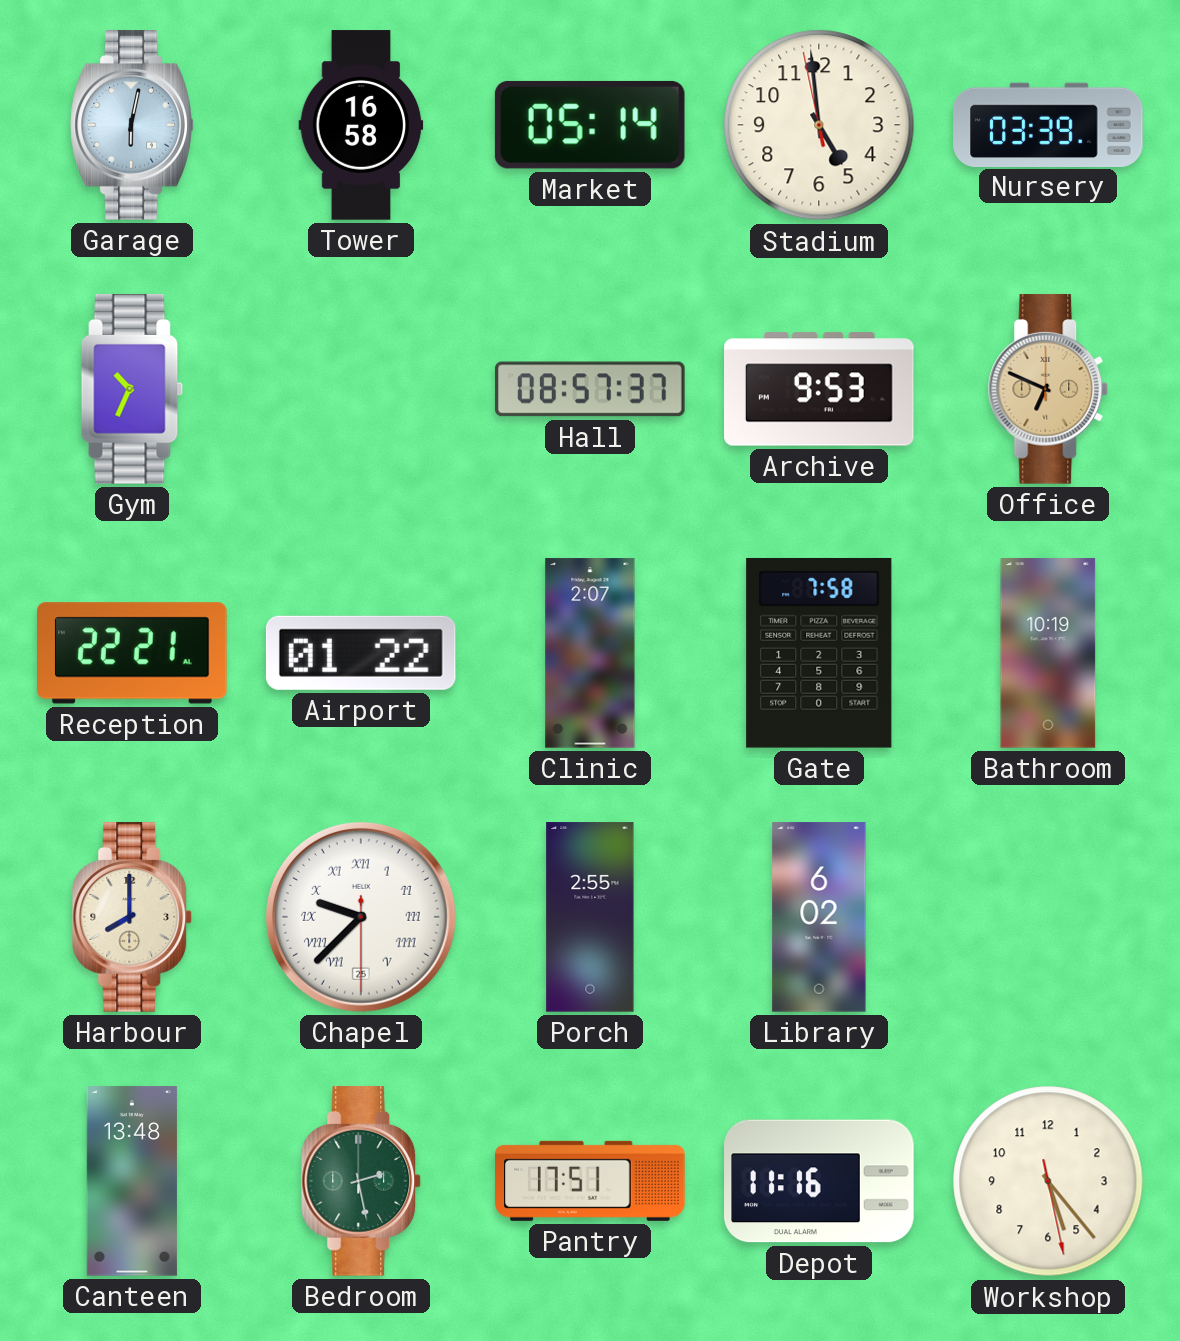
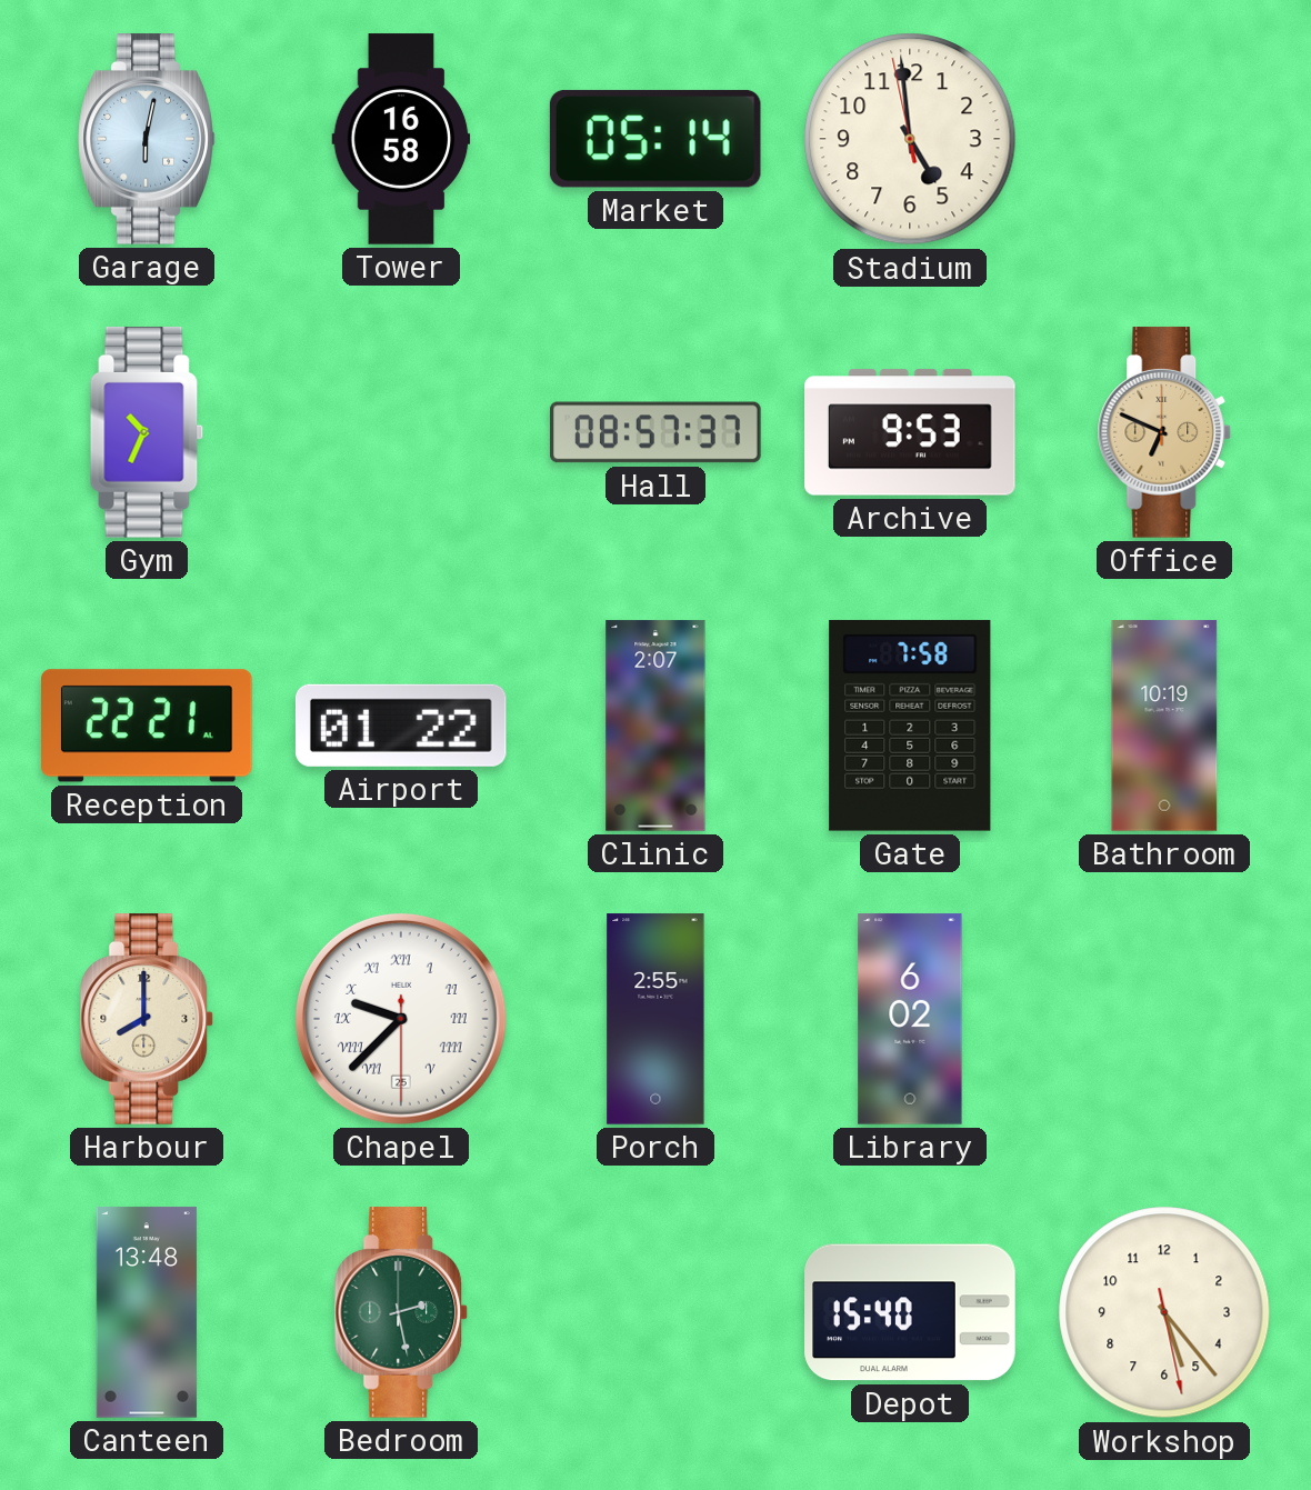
Nursery: 03:39 -> none (1048, 124)
Pantry: 17:51 -> none (590, 1181)
Depot: 11:16 -> 15:40 (910, 1312)
